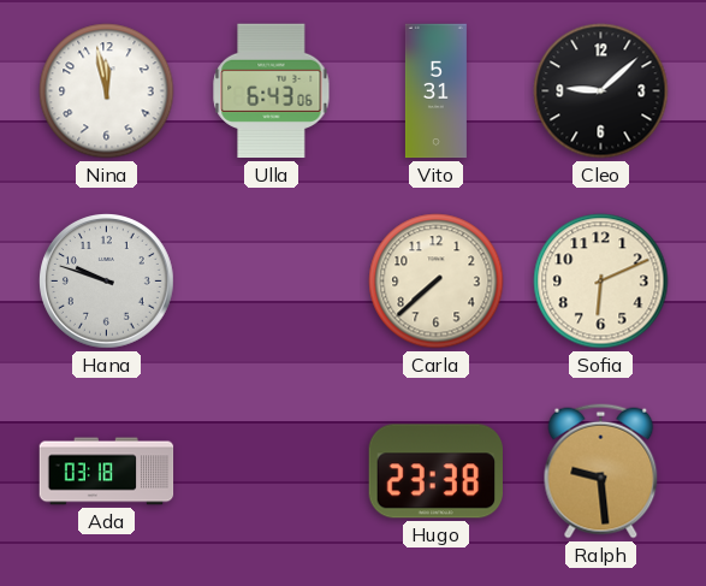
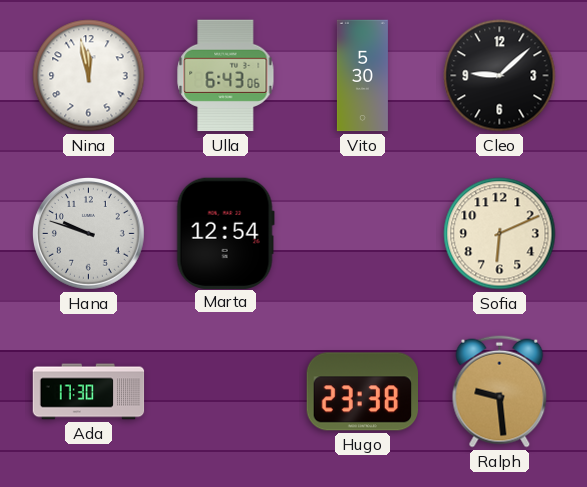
Vito: 5:31 -> 5:30 (362, 76)
Marta: none -> 12:54 (225, 233)
Carla: 7:38 -> none (437, 282)
Ada: 03:18 -> 17:30 (89, 392)
